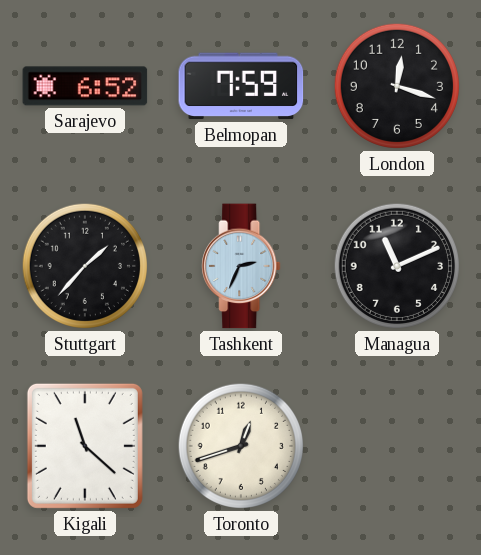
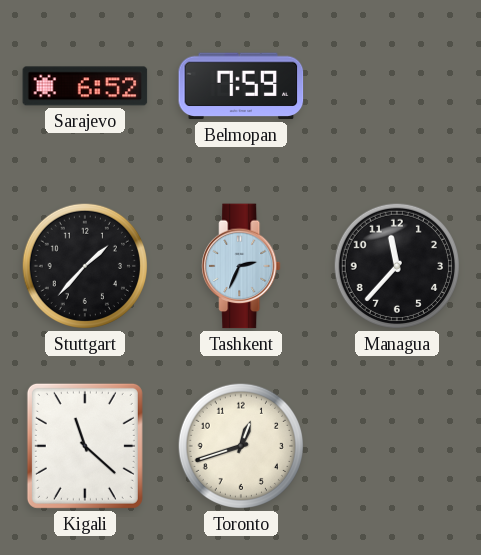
London: 12:18 -> none (397, 86)
Managua: 11:11 -> 11:37 (397, 266)
